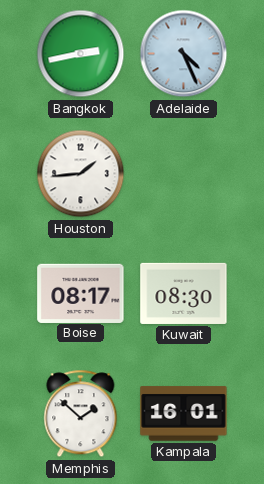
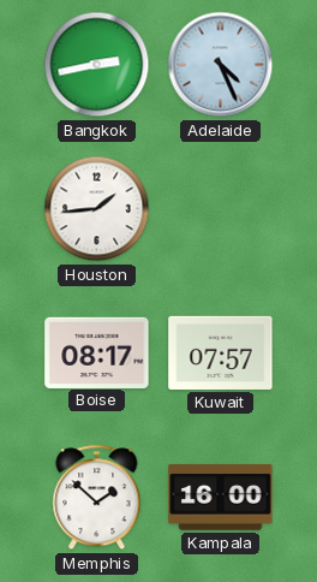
Kuwait: 08:30 -> 07:57 (221, 352)
Kampala: 16:01 -> 16:00 (221, 498)
